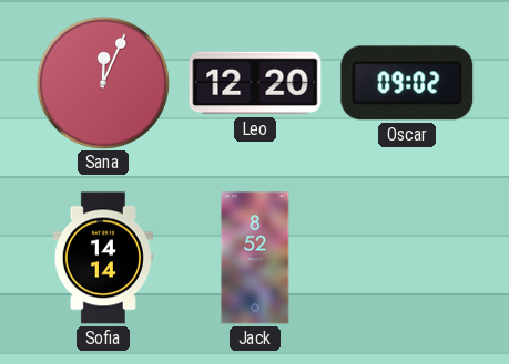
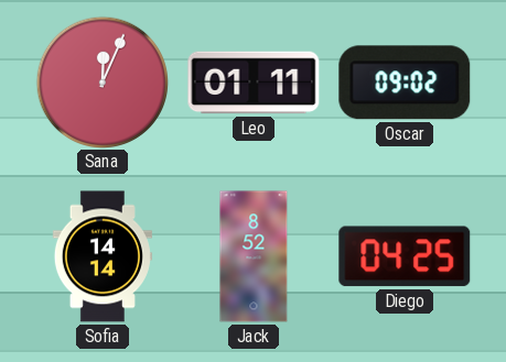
Leo: 12:20 -> 01:11 (254, 83)
Diego: none -> 04:25 (405, 256)
